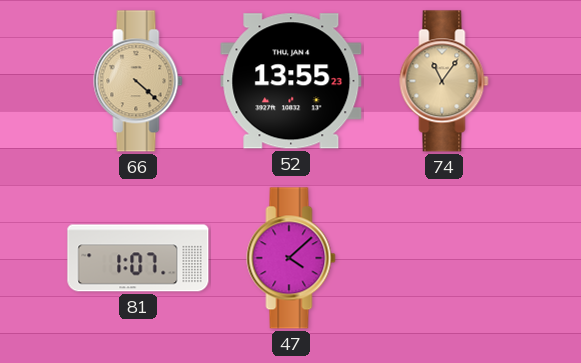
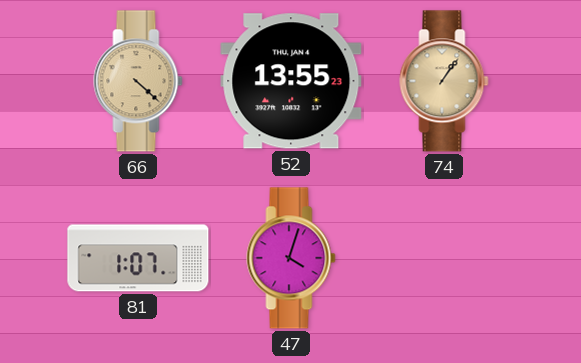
74: 11:06 -> 1:06 (444, 81)
47: 4:08 -> 4:03 (291, 258)
